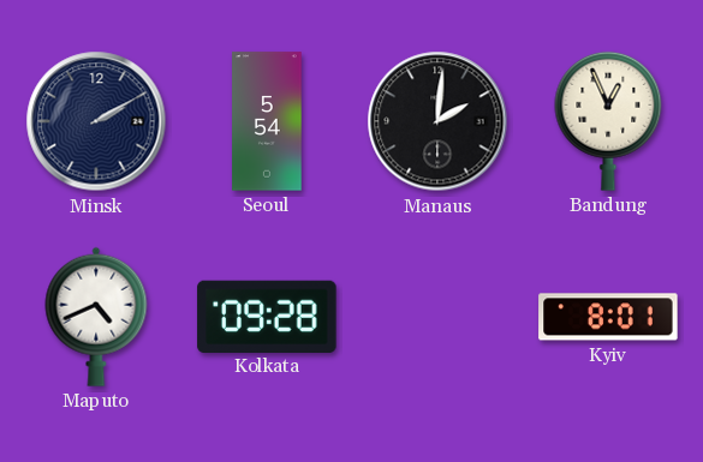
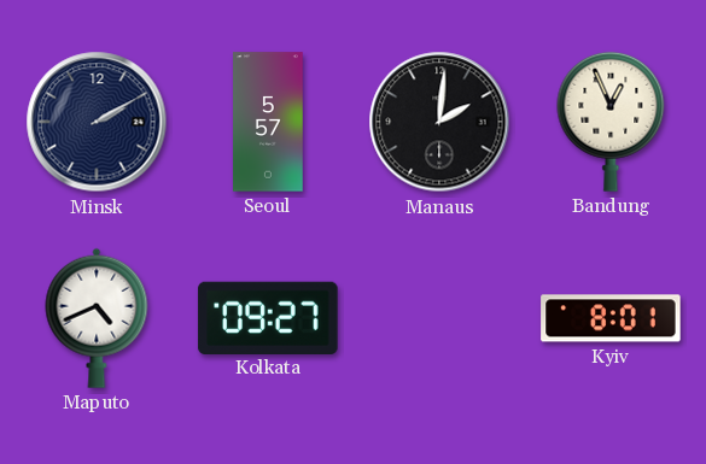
Seoul: 5:54 -> 5:57 (268, 122)
Kolkata: 09:28 -> 09:27 (268, 317)
